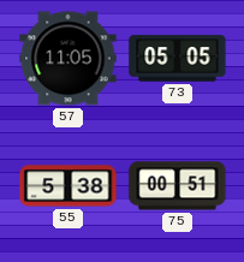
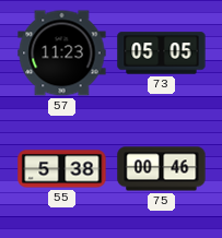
57: 11:05 -> 11:23 (62, 53)
75: 00:51 -> 00:46 (162, 169)
